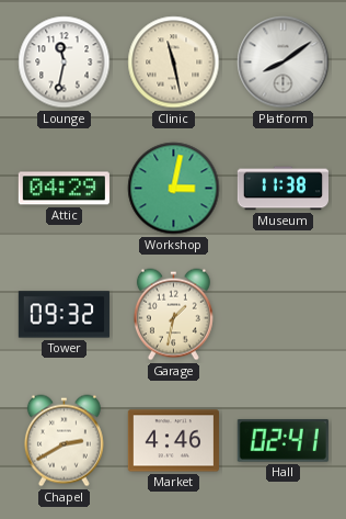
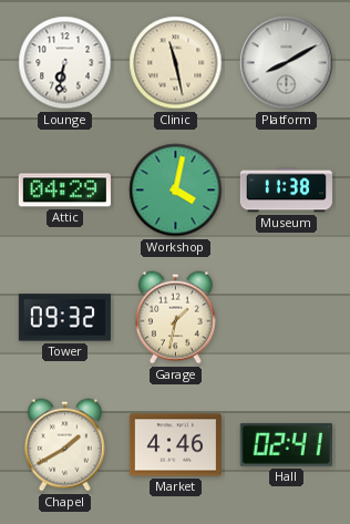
Lounge: 11:32 -> 6:32 (65, 63)
Platform: 8:09 -> 8:10 (287, 63)
Workshop: 3:02 -> 4:02 (176, 191)
Chapel: 2:40 -> 1:40 (64, 445)
